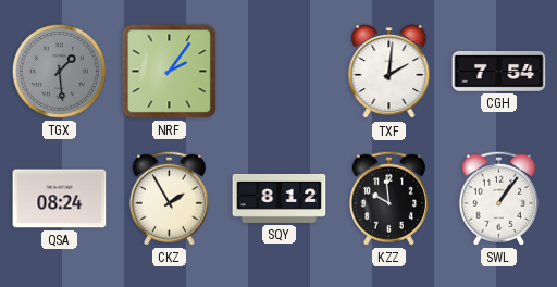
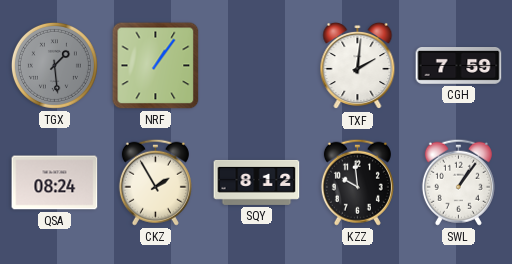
NRF: 2:06 -> 1:06 (156, 66)
CGH: 7:54 -> 7:59 (459, 66)
